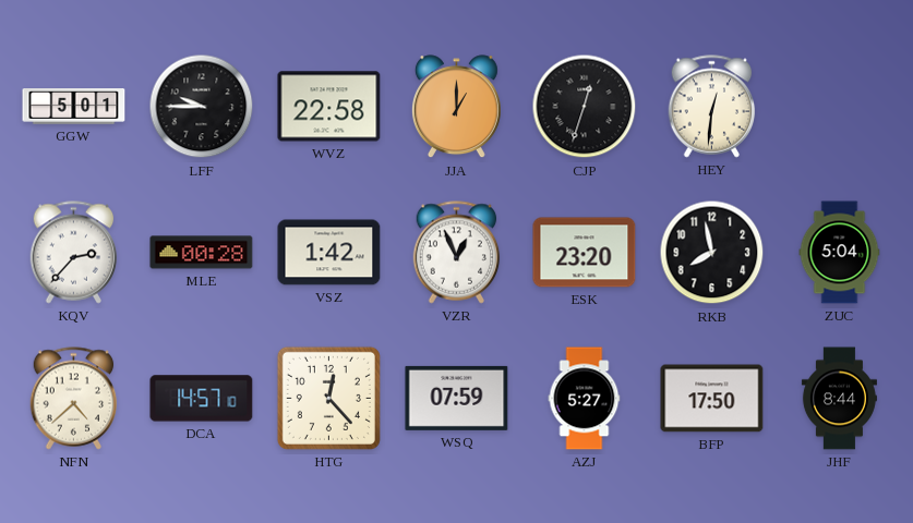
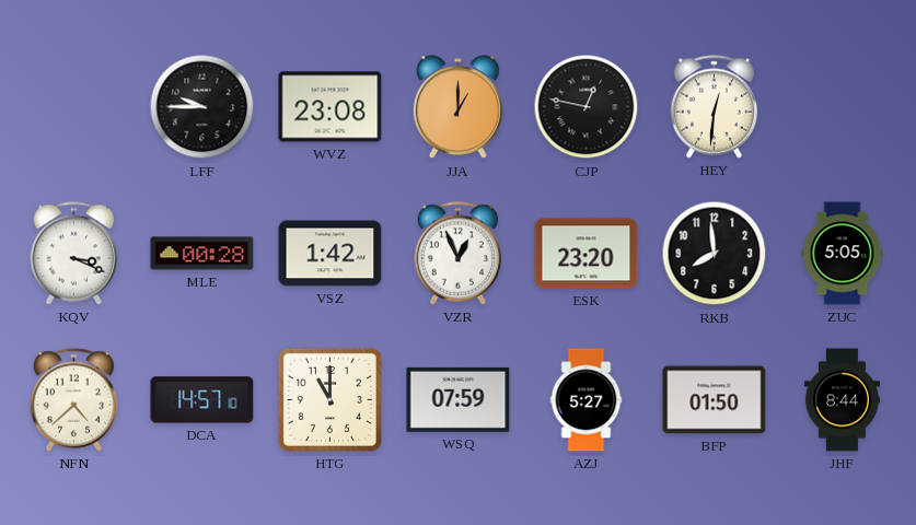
GGW: 5:01 -> none (74, 107)
WVZ: 22:58 -> 23:08 (331, 107)
CJP: 12:33 -> 12:47 (587, 107)
KQV: 2:37 -> 3:19 (74, 254)
RKB: 7:58 -> 7:59 (715, 254)
ZUC: 5:04 -> 5:05 (843, 254)
HTG: 12:23 -> 11:00 (329, 399)
BFP: 17:50 -> 01:50 (715, 400)
